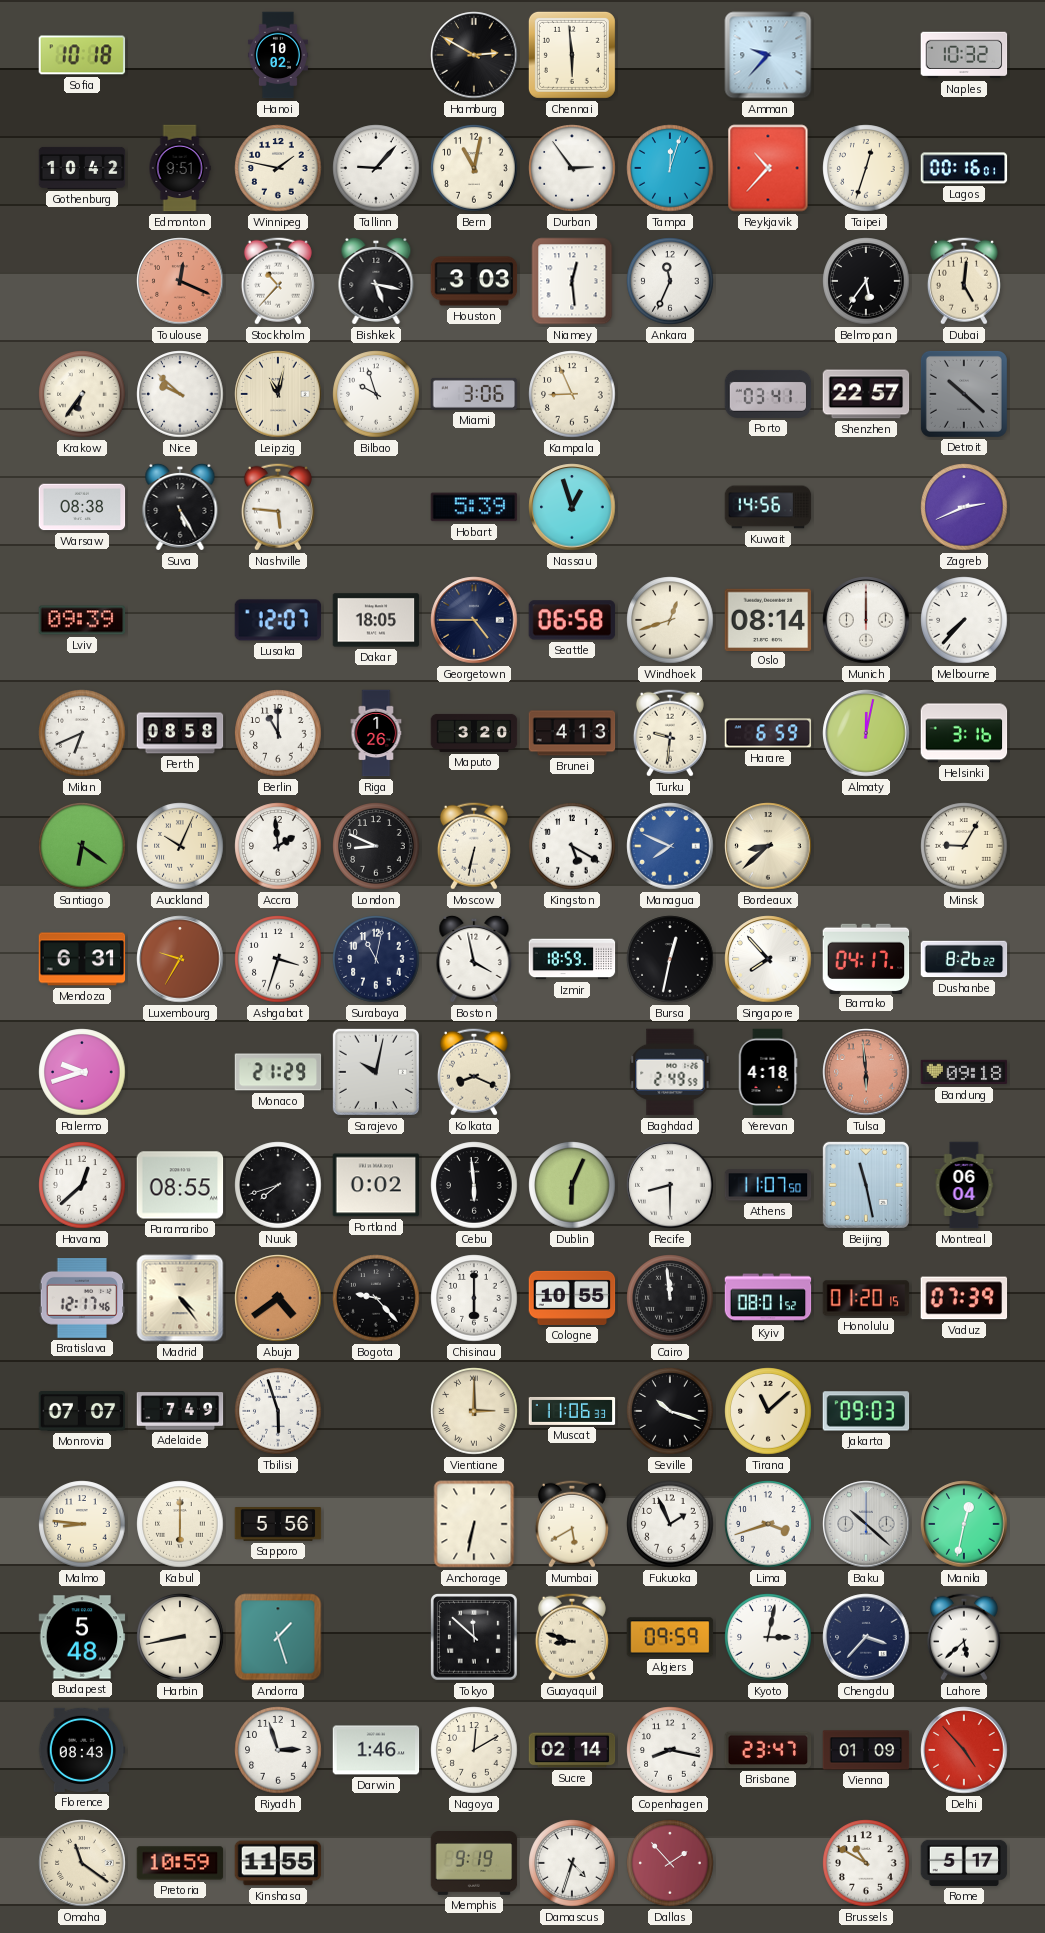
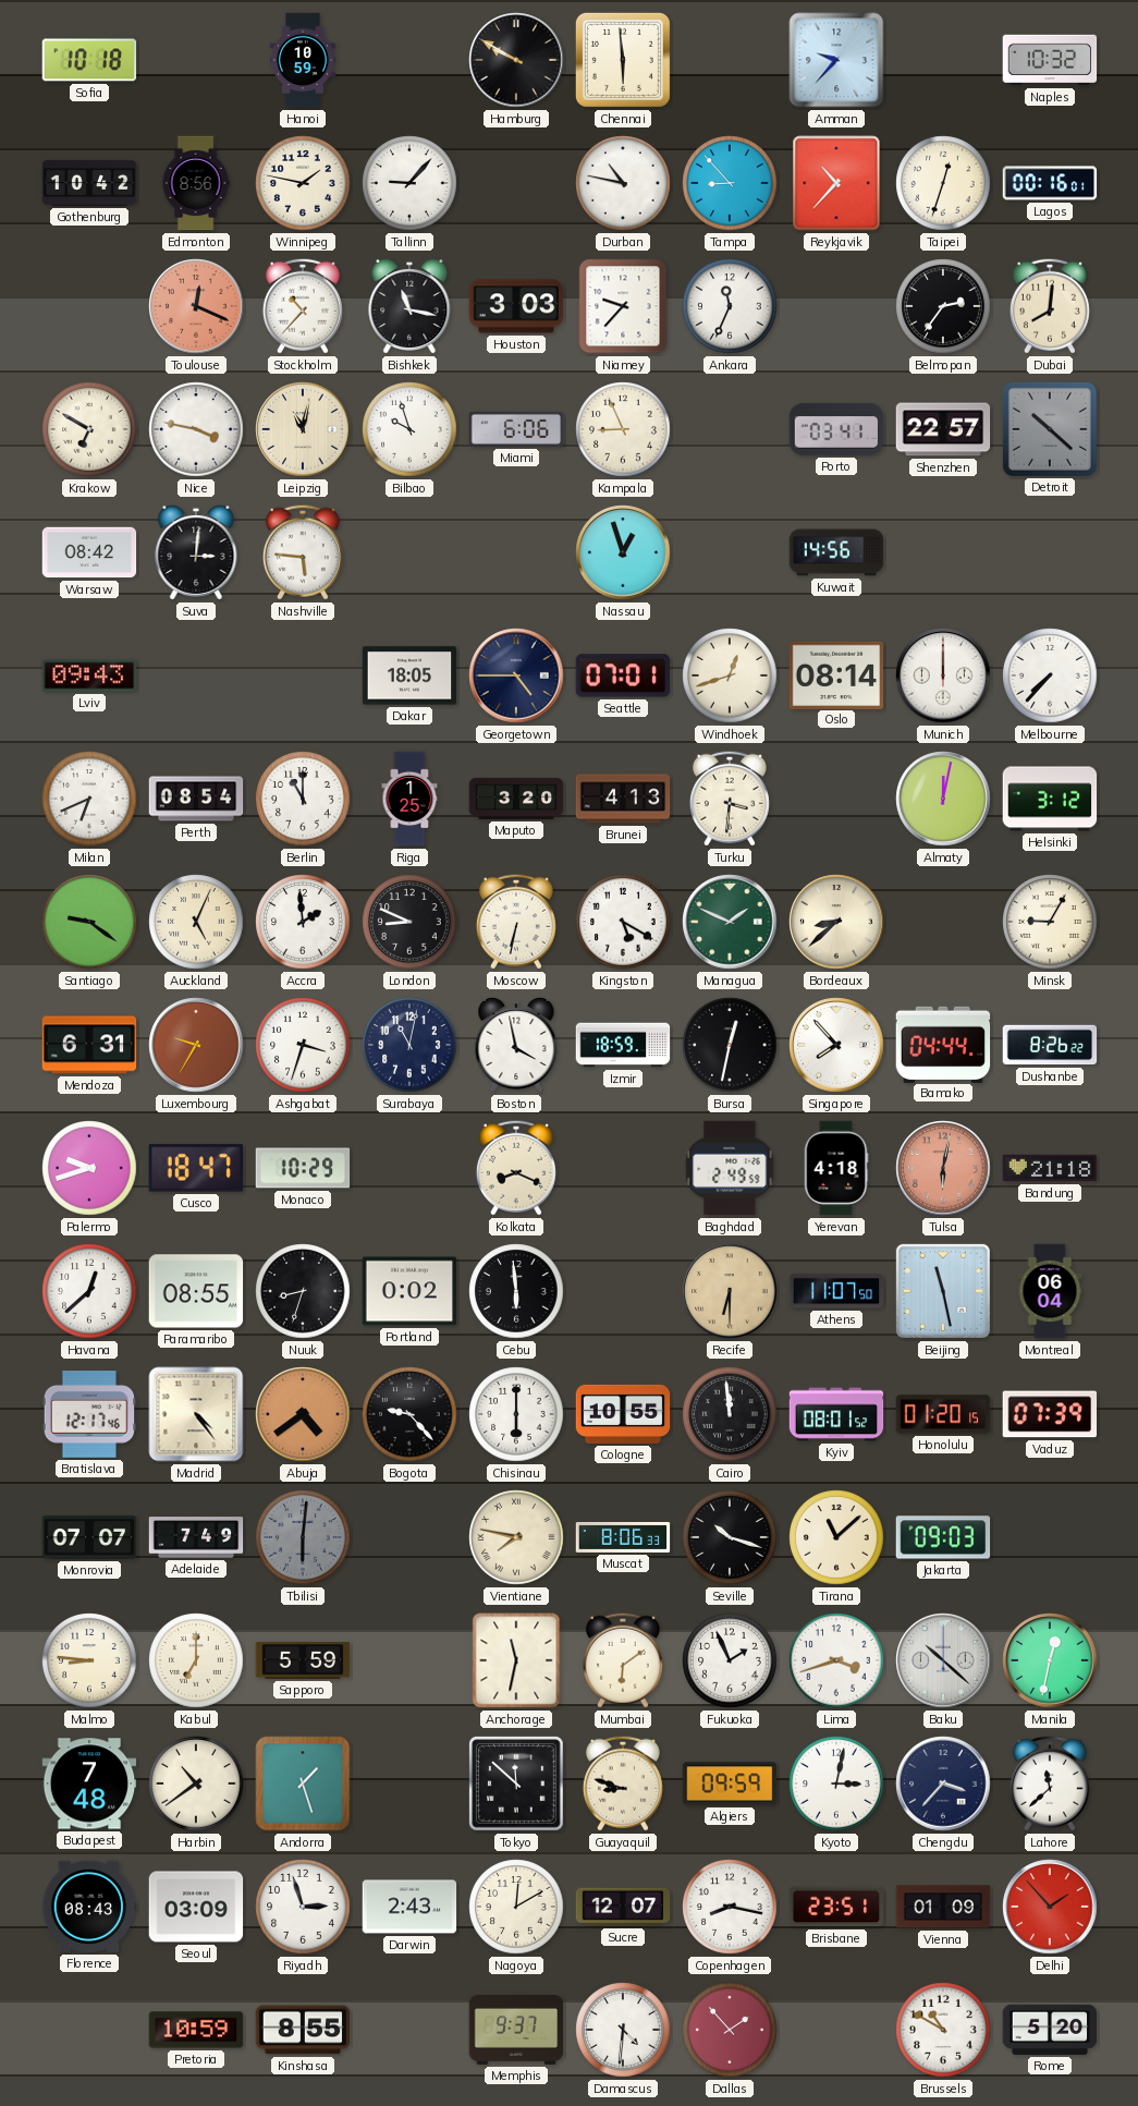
Hanoi: 10:02 -> 10:59 (303, 60)
Hamburg: 2:50 -> 9:50 (516, 60)
Edmonton: 9:51 -> 8:56 (196, 183)
Bern: 11:02 -> none (474, 168)
Durban: 2:54 -> 10:47 (623, 183)
Tampa: 12:03 -> 8:53 (730, 183)
Bishkek: 5:17 -> 11:17 (409, 306)
Niamey: 12:29 -> 9:37 (623, 306)
Belmopan: 5:36 -> 2:36 (943, 306)
Dubai: 5:01 -> 8:01 (1050, 306)
Krakow: 6:36 -> 6:50 (89, 429)
Nice: 9:52 -> 3:47 (196, 429)
Miami: 3:06 -> 6:06 (516, 429)
Warsaw: 08:38 -> 08:42 (89, 552)
Suva: 5:25 -> 3:01 (196, 552)
Hobart: 5:39 -> none (474, 507)
Zagreb: 2:41 -> none (964, 507)
Lviv: 09:39 -> 09:43 (89, 675)
Lusaka: 12:07 -> none (278, 620)
Seattle: 06:58 -> 07:01 (623, 675)
Perth: 08:58 -> 08:54 (196, 799)
Riga: 1:26 -> 1:25 (409, 799)
Turku: 9:31 -> 3:31 (730, 799)
Harare: 6:59 -> none (768, 733)
Helsinki: 3:16 -> 3:12 (1050, 799)
Santiago: 6:21 -> 9:21 (89, 922)
Auckland: 10:04 -> 5:04 (196, 922)
Managua: 7:49 -> 1:49 (730, 922)
Managua dial: blue -> green (730, 922)
Bamako: 04:17 -> 04:44 (943, 1044)
Cusco: none -> 18:47 (196, 1168)
Monaco: 21:29 -> 10:29 (303, 1168)
Sarajevo: 10:02 -> none (376, 1072)
Tulsa: 5:59 -> 6:02 (943, 1168)
Bandung: 09:18 -> 21:18 (1050, 1168)
Nuuk: 7:42 -> 8:33 (303, 1291)
Dublin: 6:04 -> none (572, 1185)
Recife: 8:30 -> 6:30 (730, 1291)
Recife dial: white -> champagne (730, 1291)
Tbilisi: 5:57 -> 6:01 (303, 1537)
Tbilisi dial: white -> grey (303, 1537)
Vientiane: 3:00 -> 7:47 (516, 1537)
Muscat: 11:06 -> 8:06 (623, 1537)
Kabul: 6:00 -> 7:00 (196, 1660)
Sapporo: 5:56 -> 5:59 (303, 1660)
Anchorage: 6:32 -> 11:32 (516, 1660)
Mumbai: 5:40 -> 6:09 (623, 1660)
Budapest: 5:48 -> 7:48 (89, 1784)
Harbin: 8:43 -> 10:39 (196, 1784)
Lahore: 5:38 -> 11:38 (1050, 1784)
Seoul: none -> 03:09 (196, 1907)
Darwin: 1:46 -> 2:43 (409, 1907)
Sucre: 02:14 -> 12:07 (623, 1907)
Brisbane: 23:47 -> 23:51 (836, 1907)
Delhi: 4:53 -> 1:53 (1050, 1907)
Omaha: 11:21 -> none (82, 1863)
Kinshasa: 11:55 -> 8:55 (303, 2030)
Memphis: 9:19 -> 9:37 (516, 2031)
Damascus: 4:33 -> 4:31 (623, 2030)
Rome: 5:17 -> 5:20 (1050, 2030)
